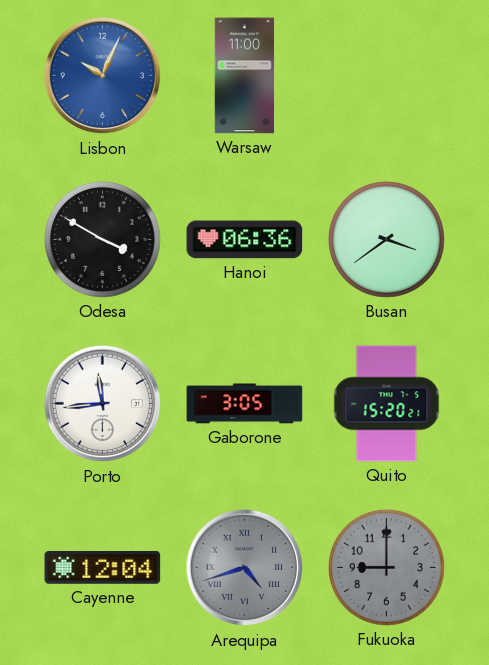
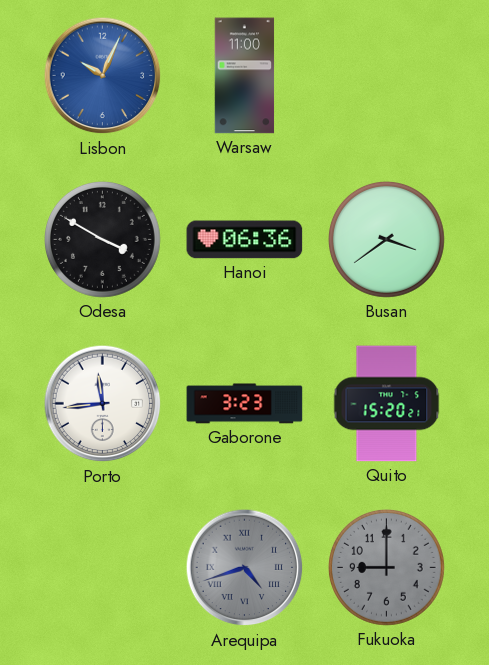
Gaborone: 3:05 -> 3:23 (245, 404)
Cayenne: 12:04 -> none (103, 568)
